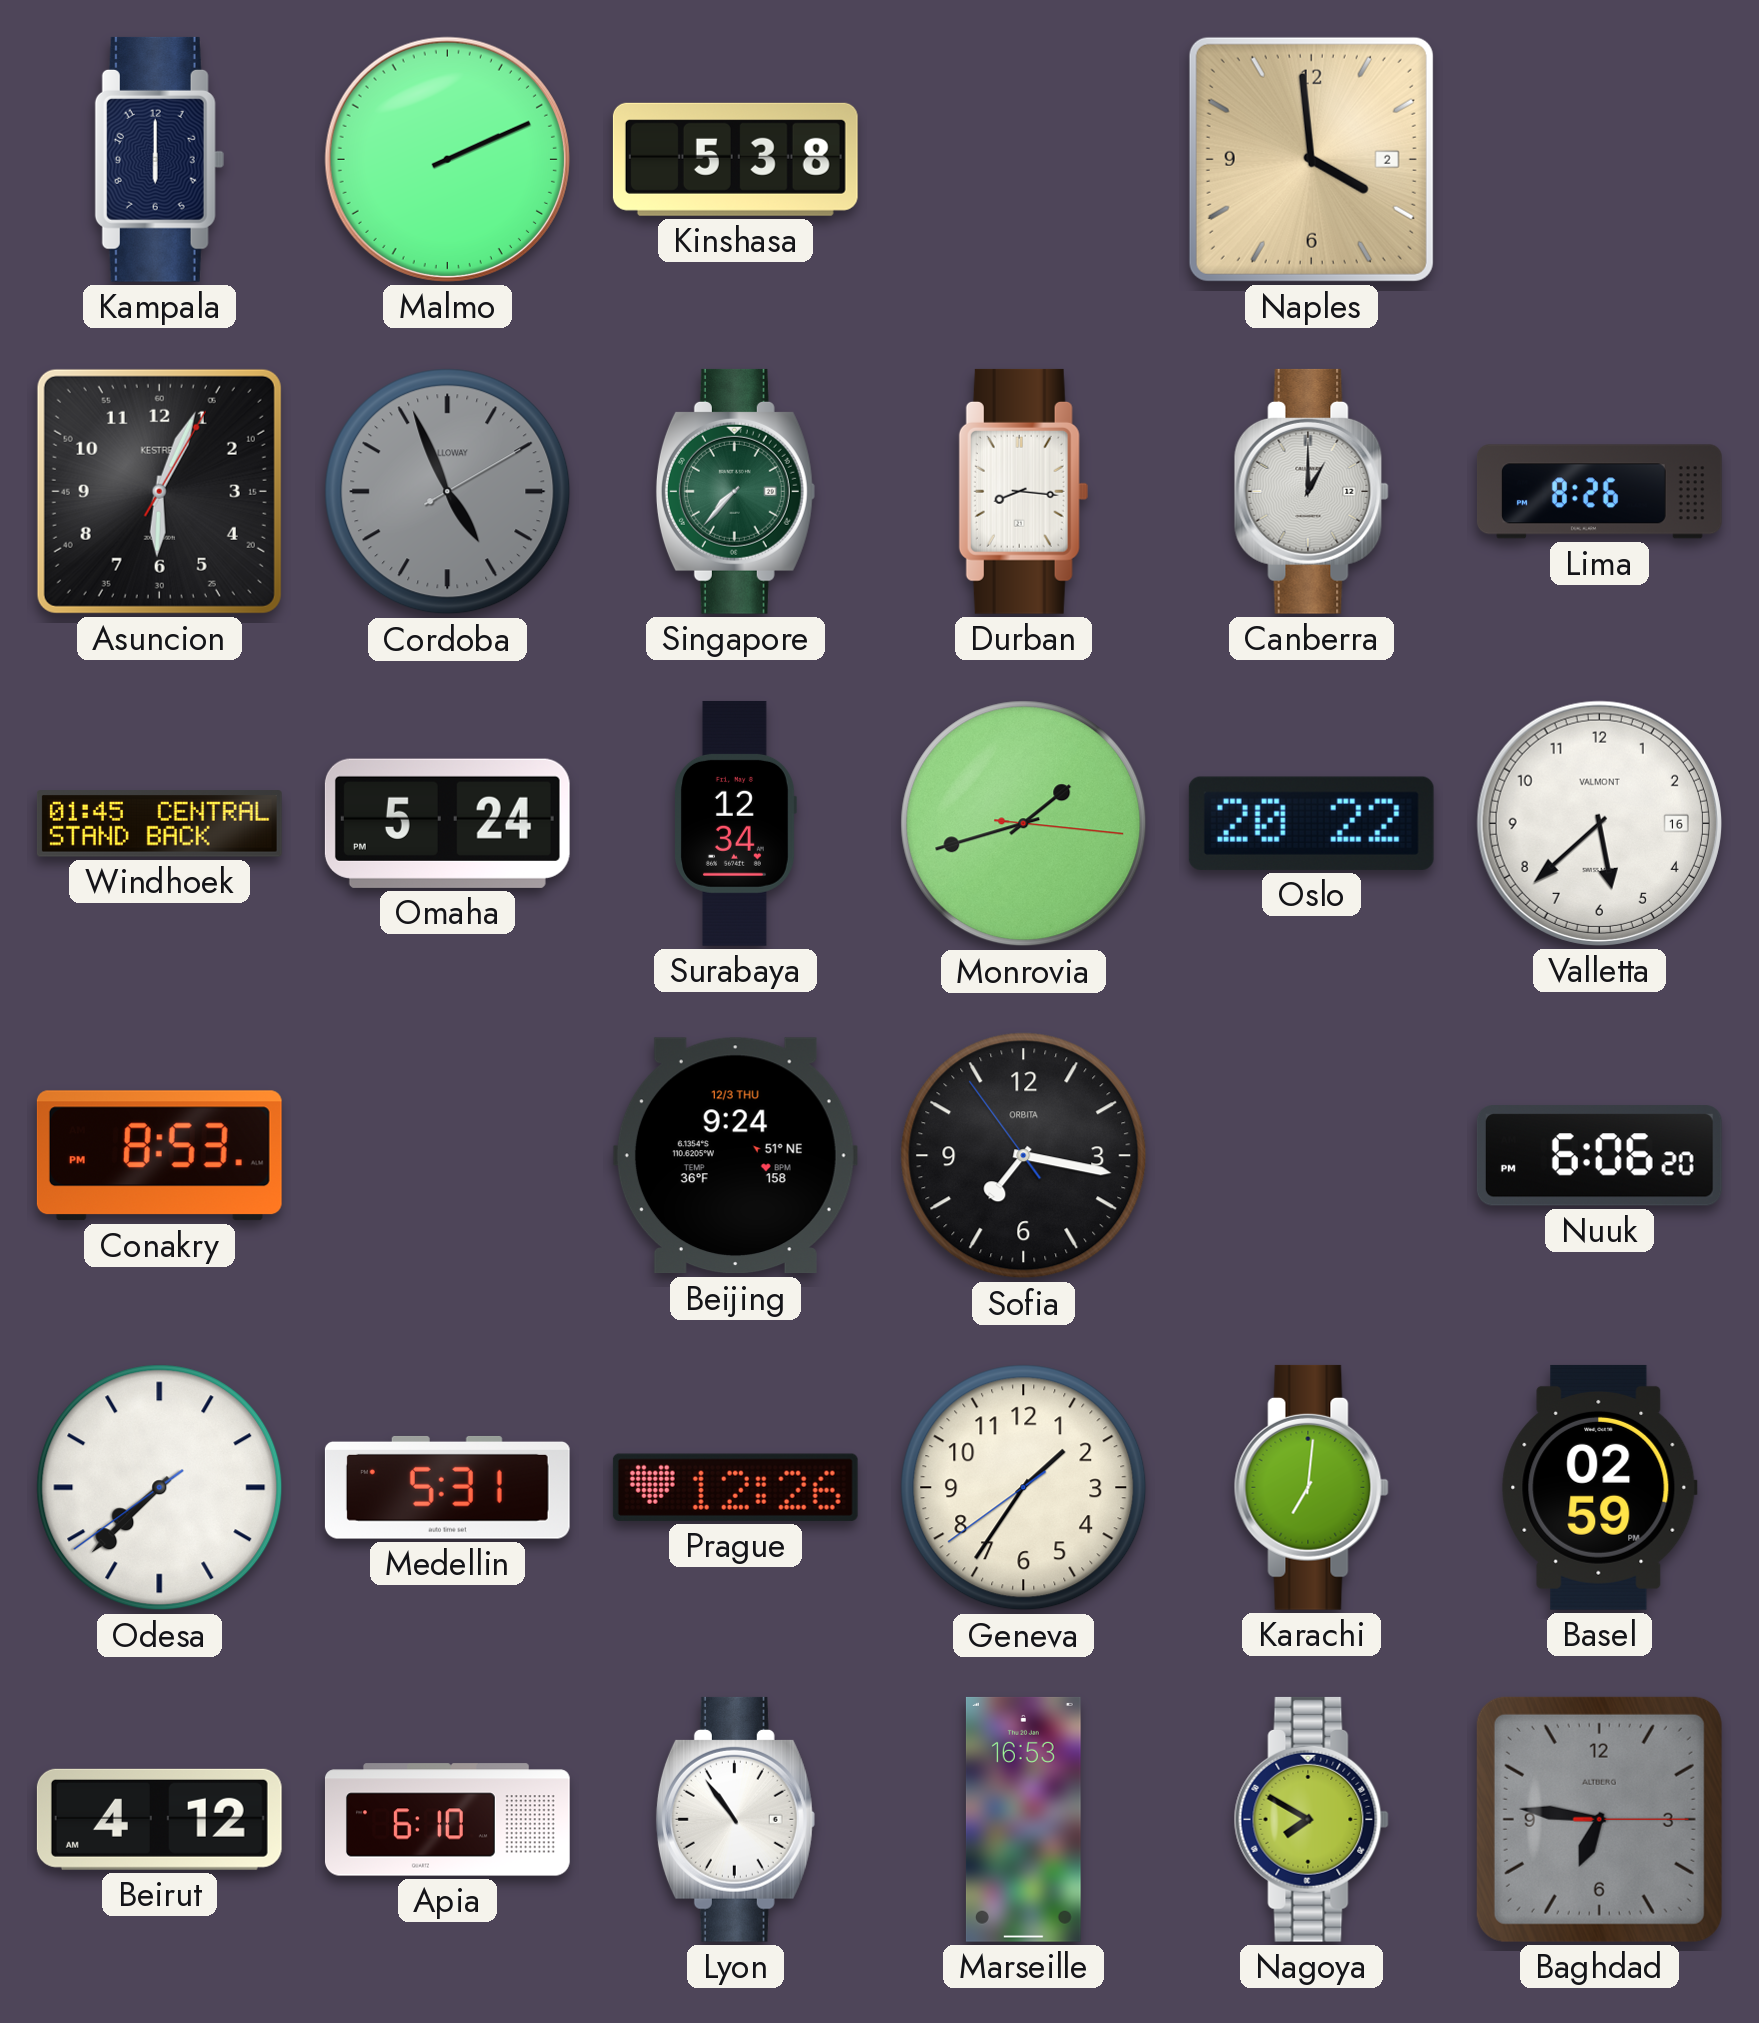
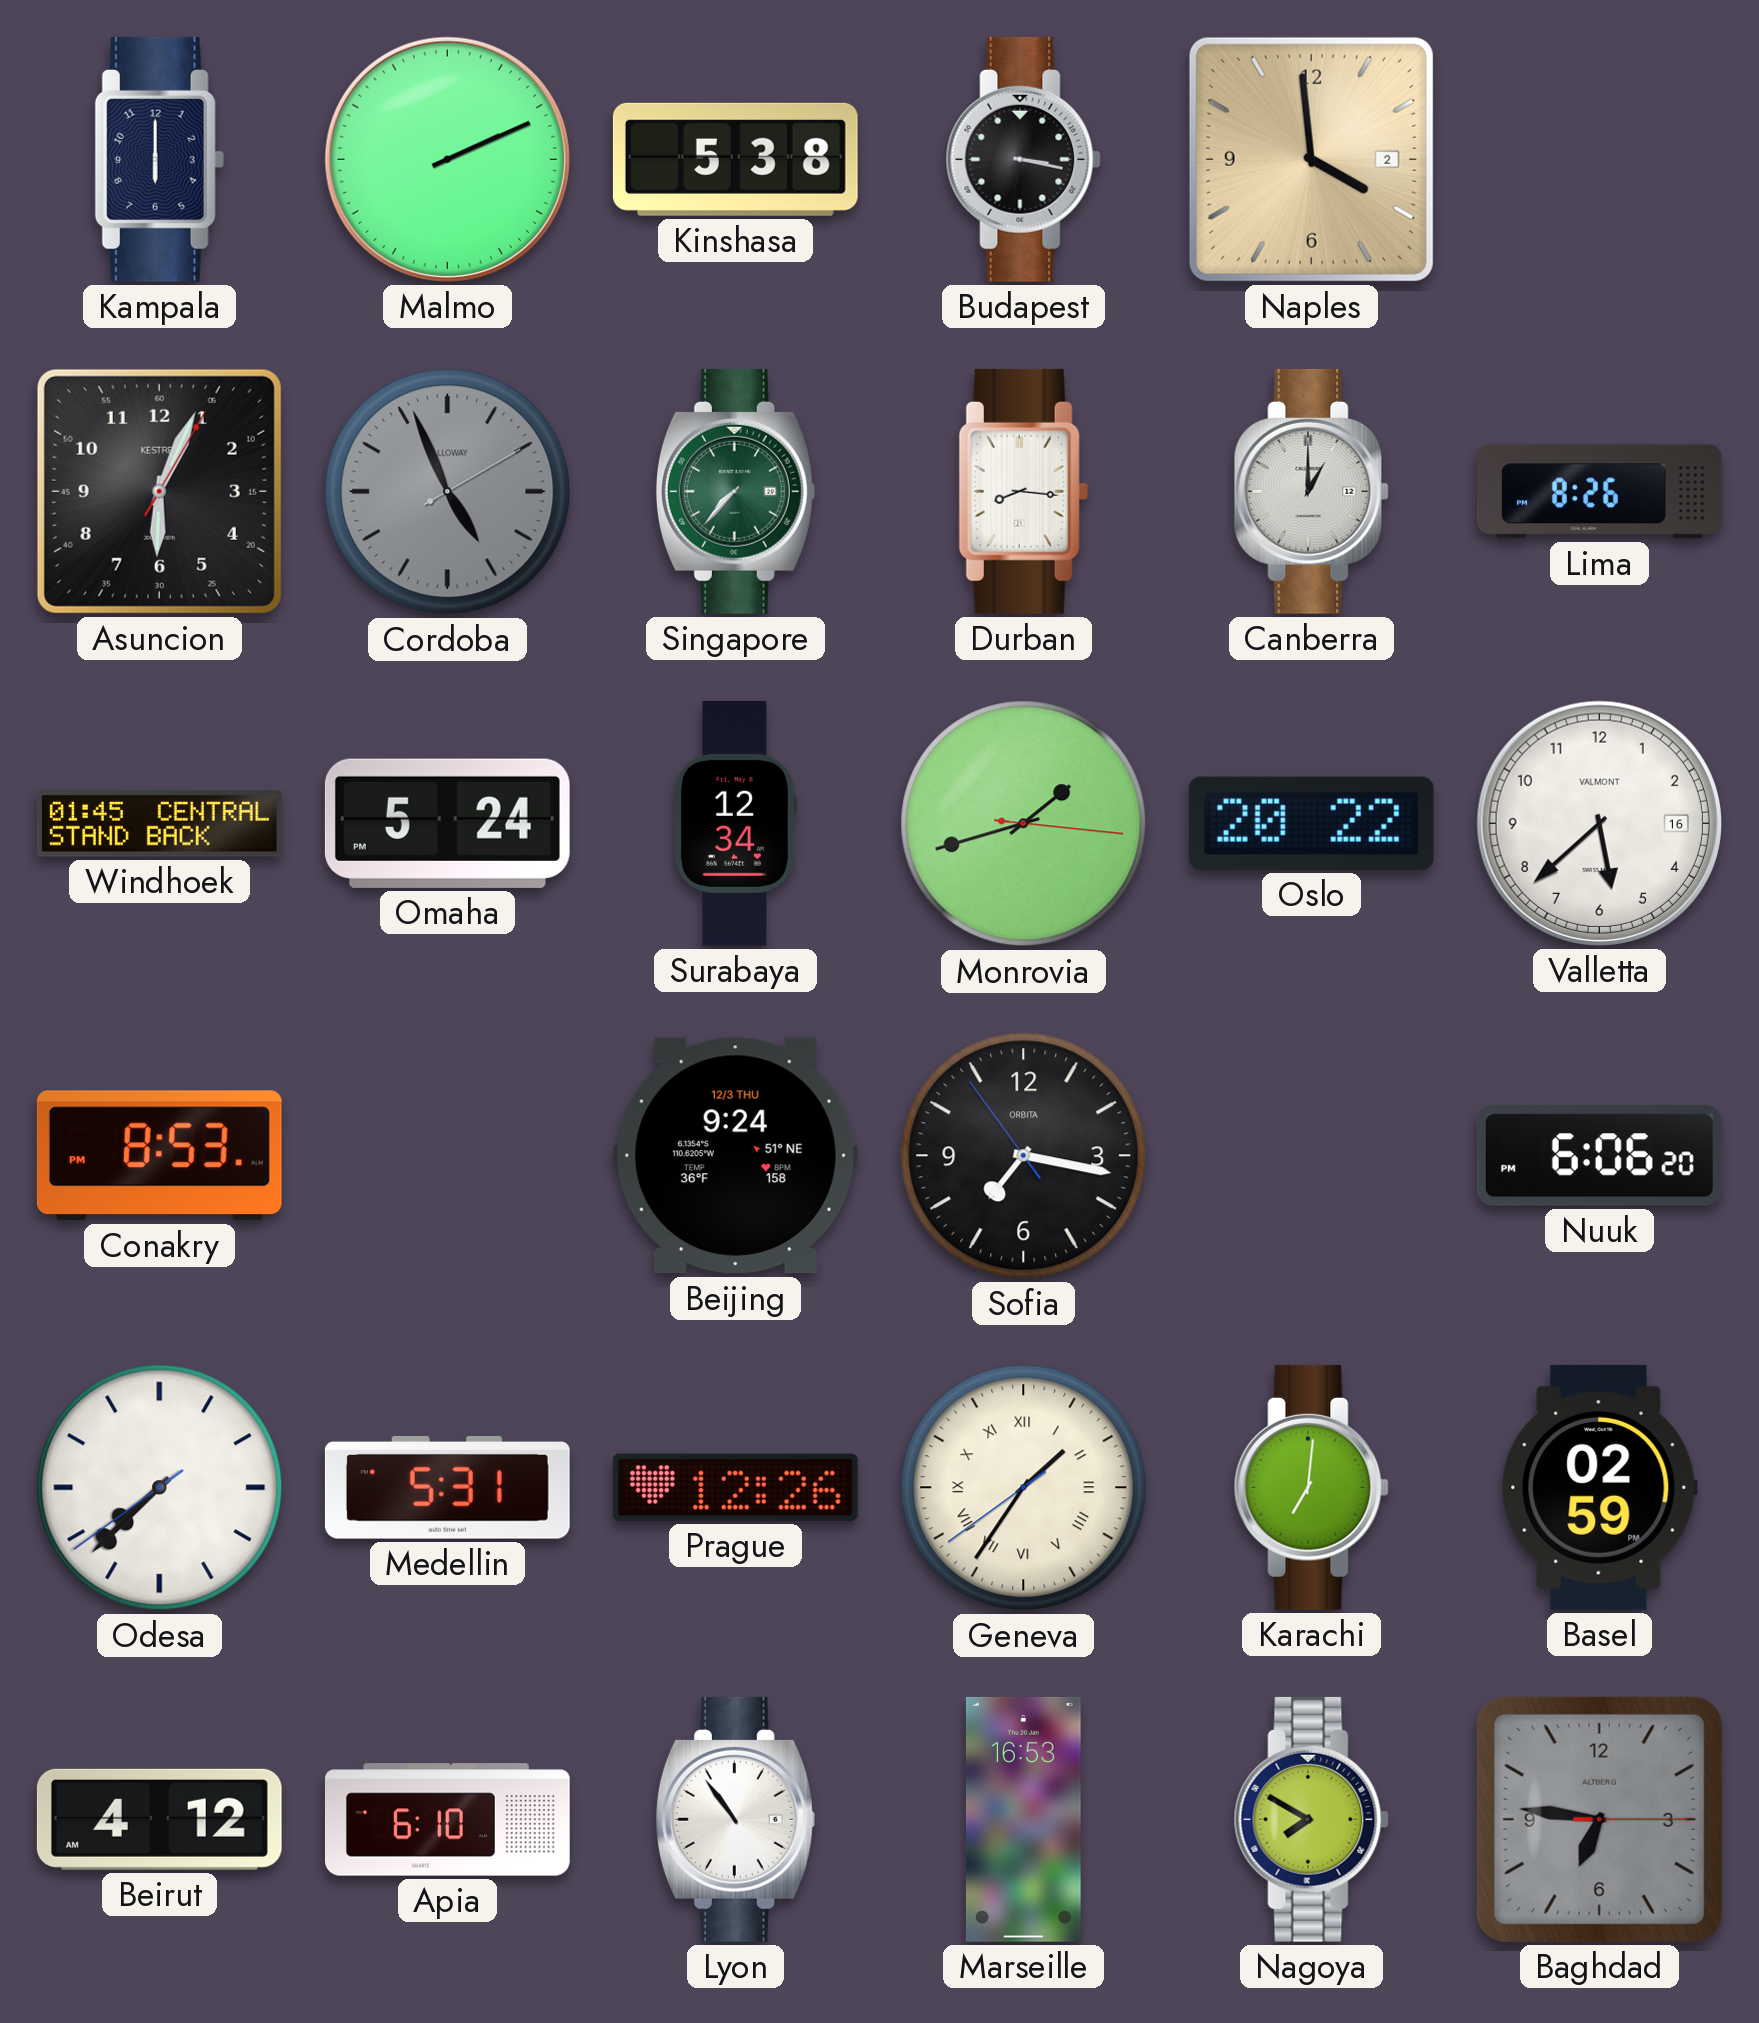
Budapest: none -> 3:17 (1023, 159)
Geneva numerals: Arabic -> Roman (1024, 1488)
